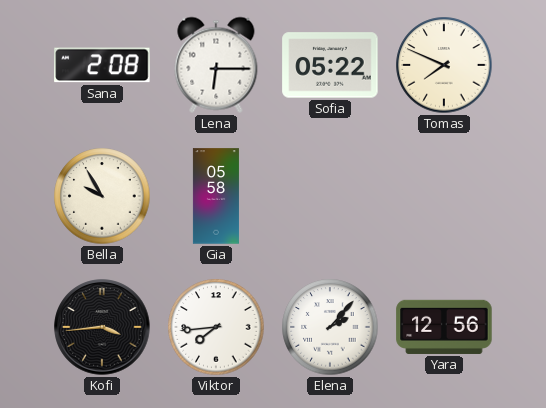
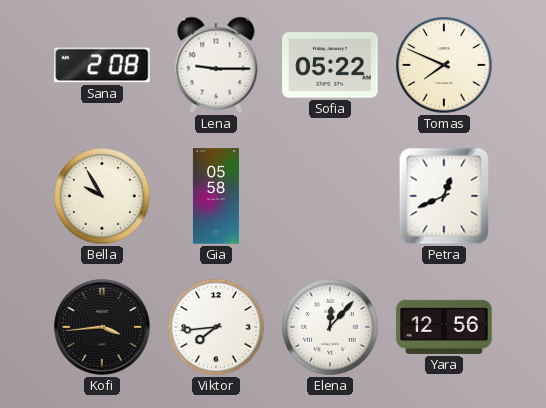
Lena: 6:15 -> 9:15 (216, 65)
Petra: none -> 12:41 (444, 196)
Elena: 2:07 -> 12:07 (330, 327)
